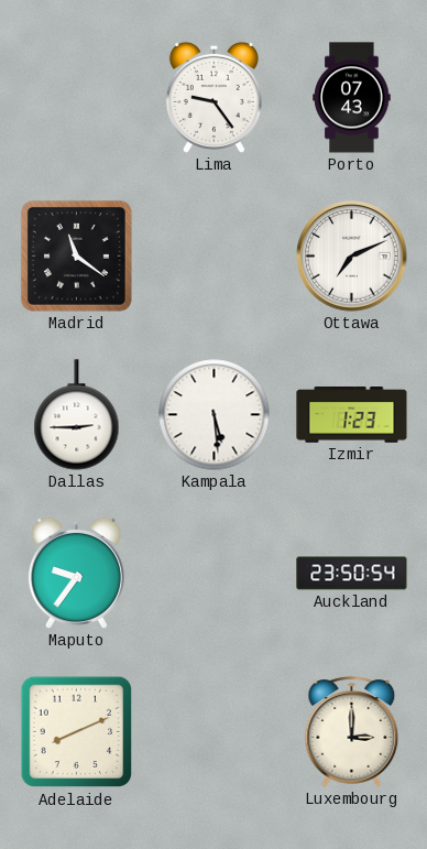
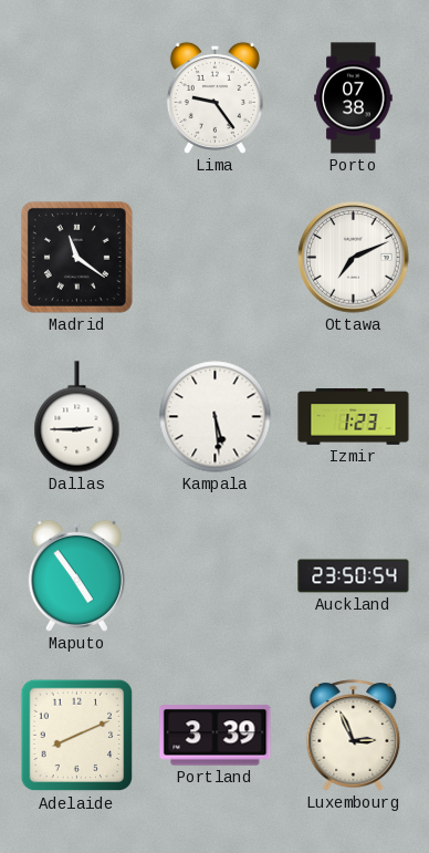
Porto: 07:43 -> 07:38 (354, 98)
Maputo: 9:36 -> 4:54 (76, 575)
Portland: none -> 3:39 (216, 736)
Luxembourg: 3:00 -> 2:56 (354, 736)
